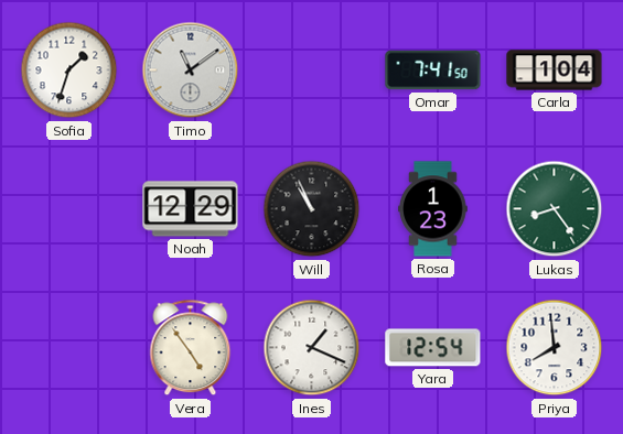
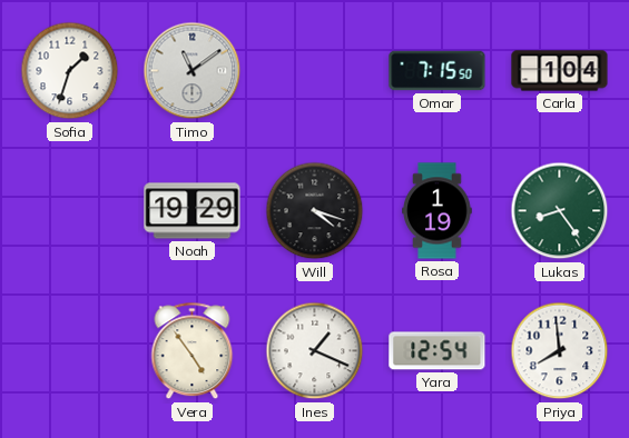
Omar: 7:41 -> 7:15 (438, 71)
Noah: 12:29 -> 19:29 (193, 211)
Will: 10:56 -> 4:18 (315, 211)
Rosa: 1:23 -> 1:19 (438, 211)
